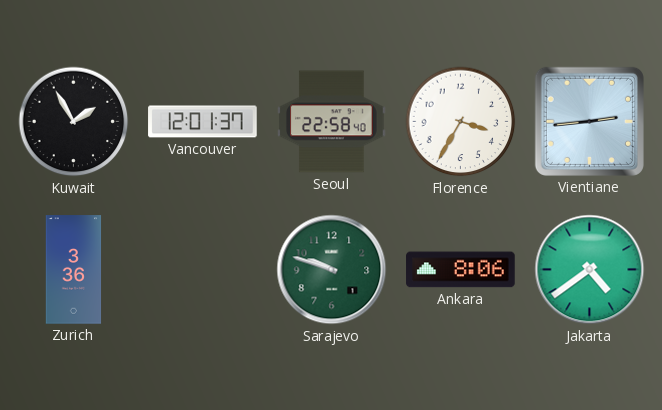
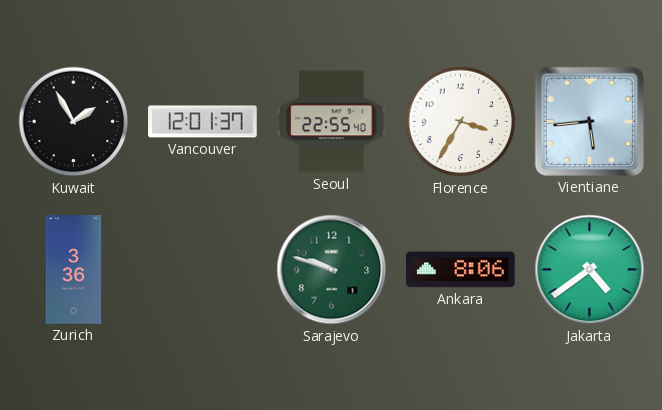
Seoul: 22:58 -> 22:55 (332, 122)
Vientiane: 2:44 -> 5:44 (589, 121)
